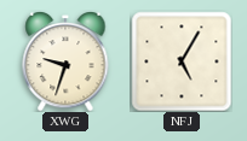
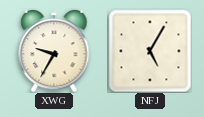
XWG: 9:33 -> 9:35 (54, 51)
